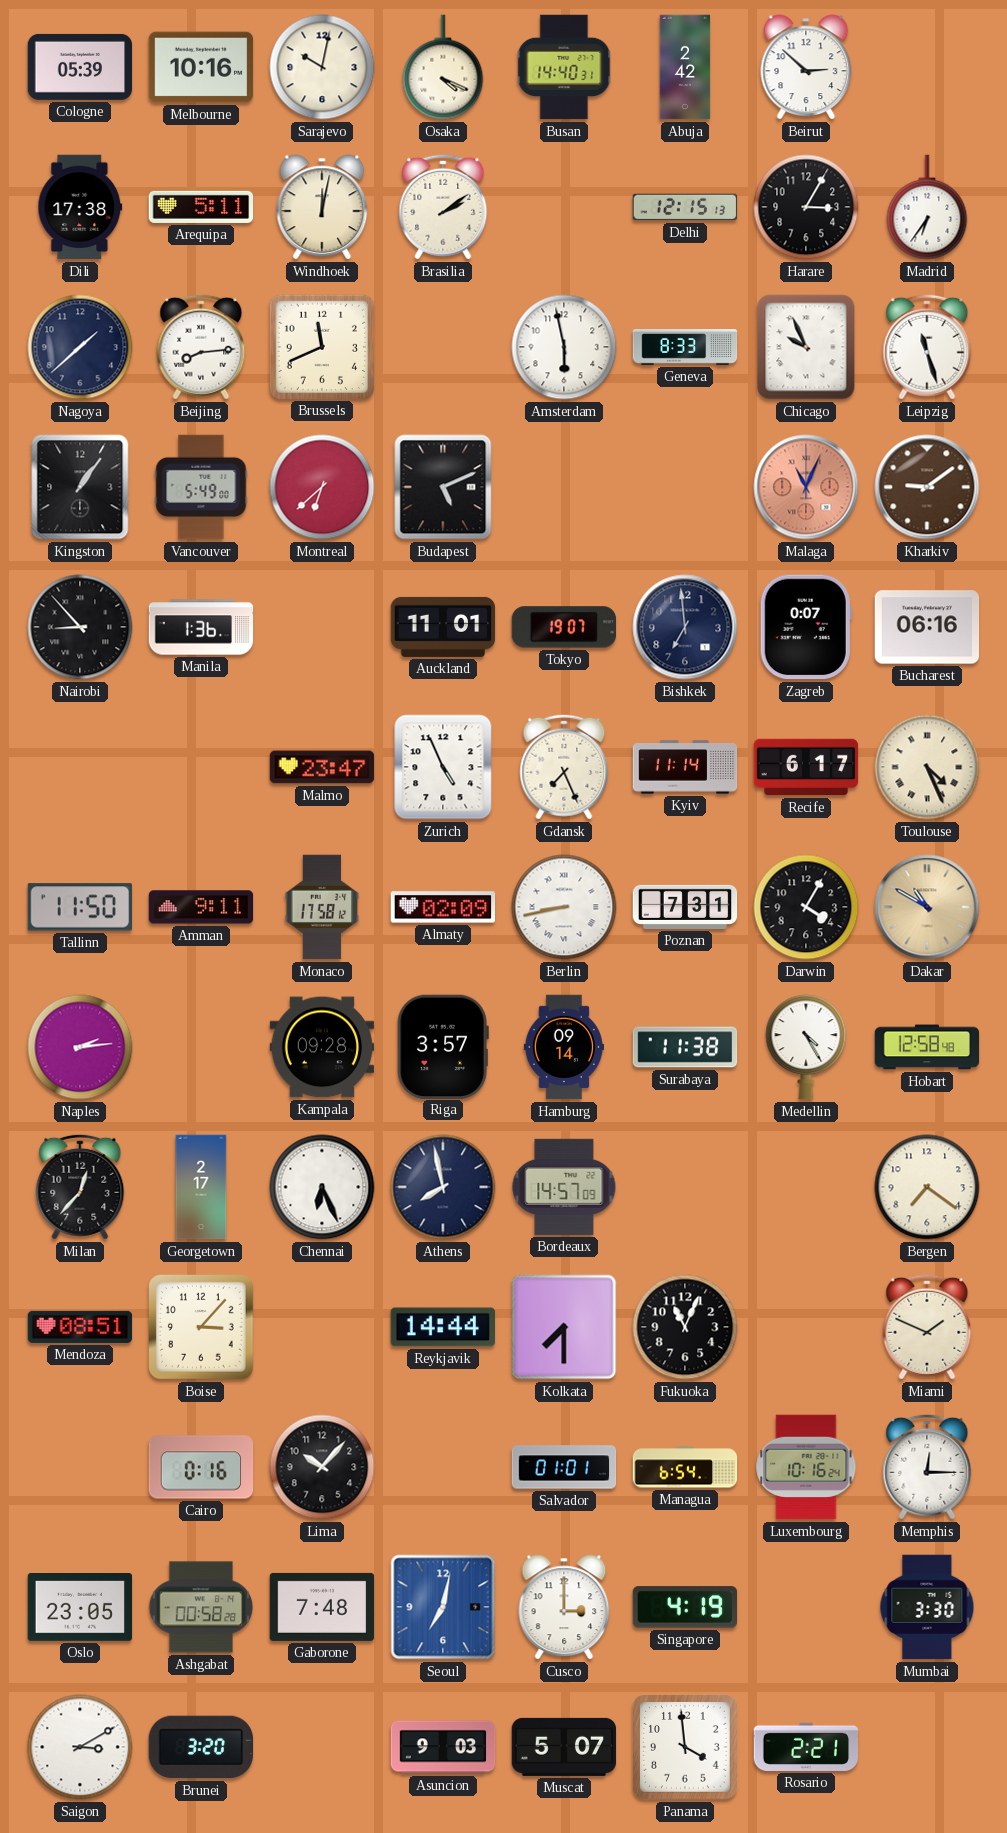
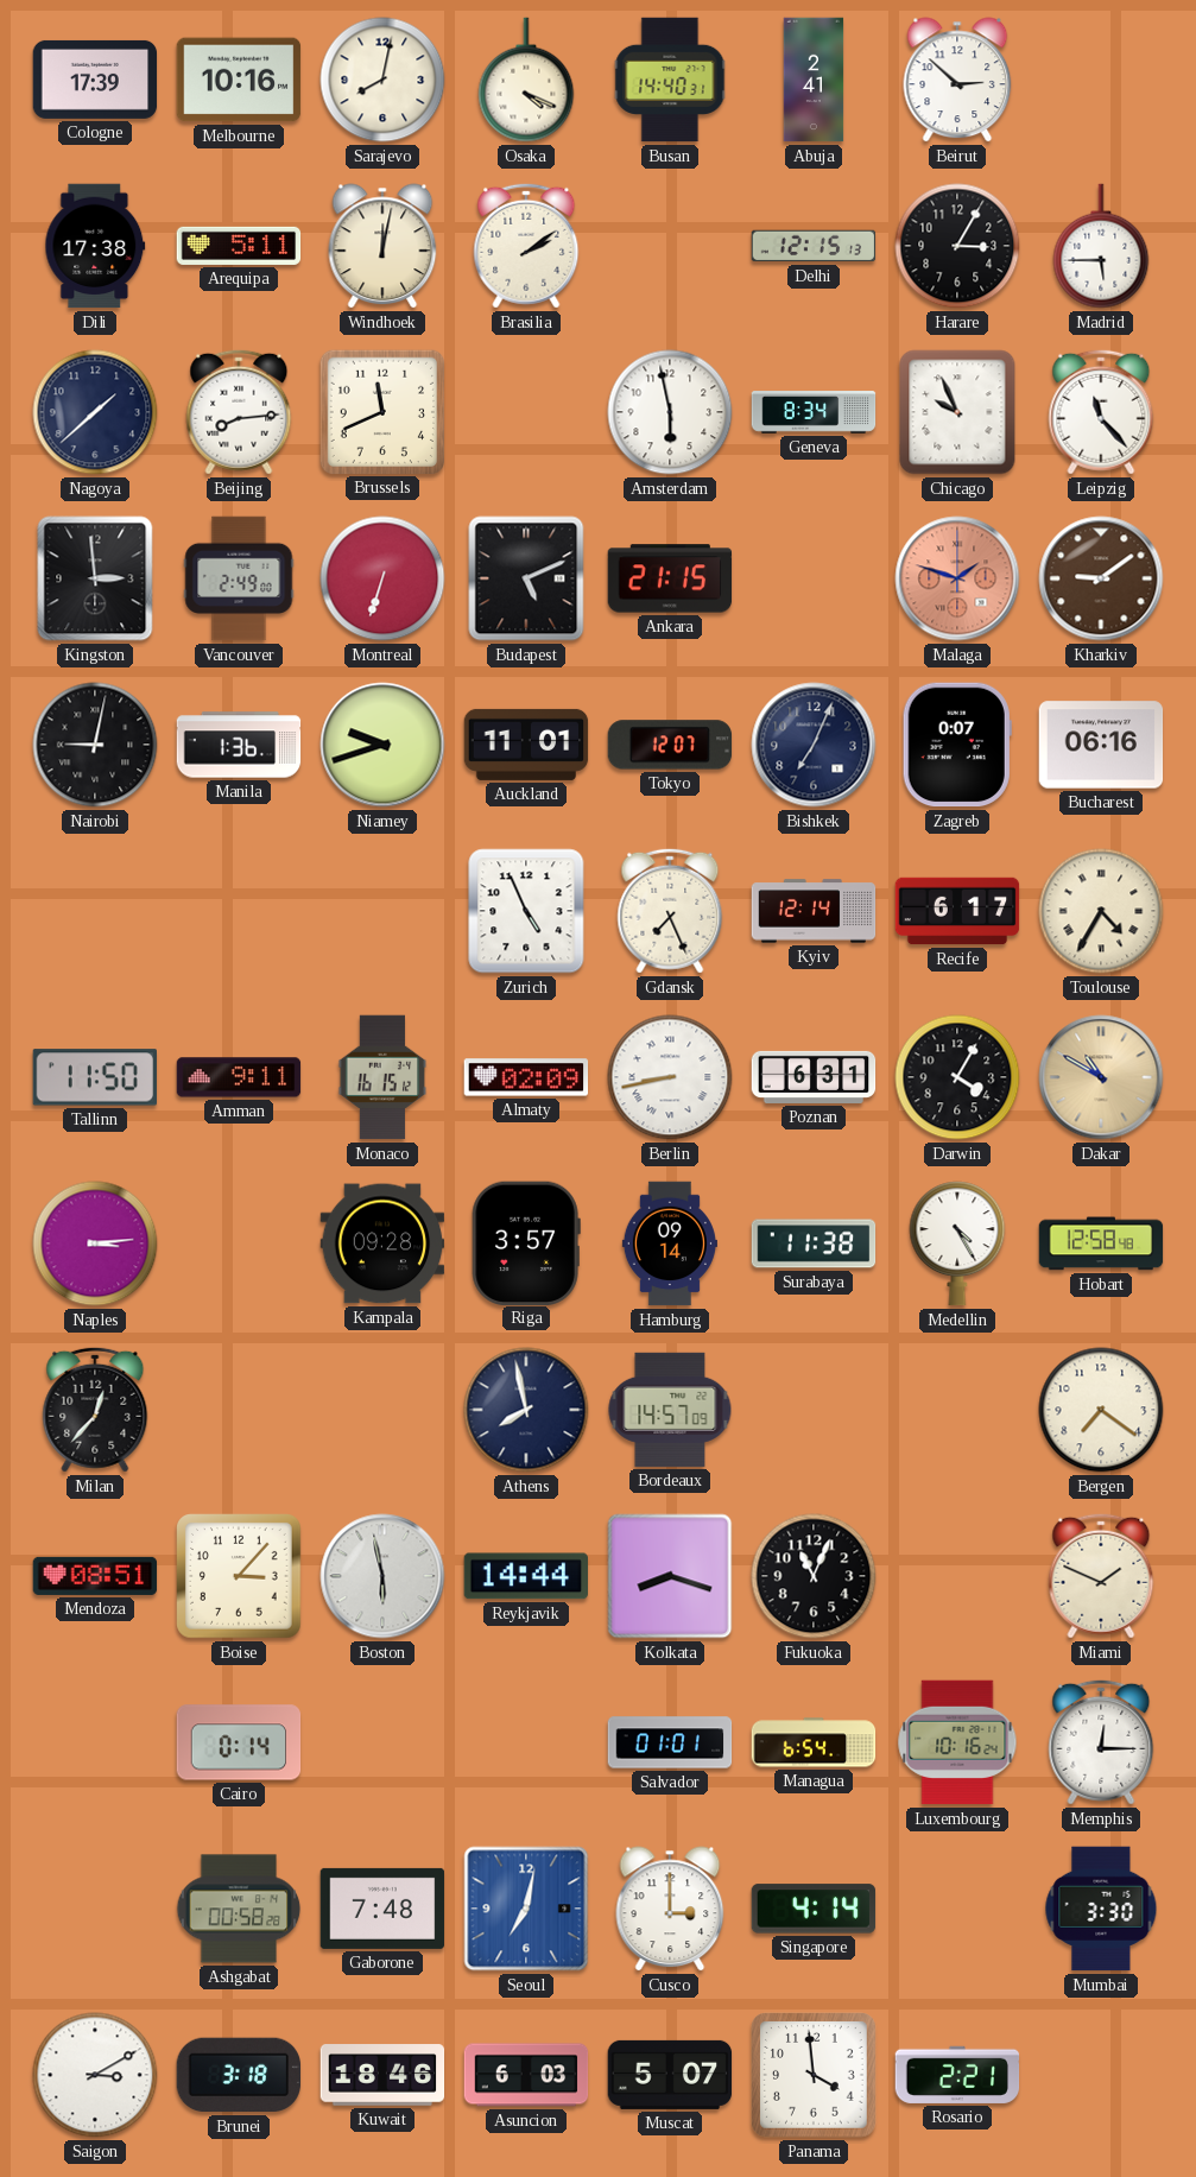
Cologne: 05:39 -> 17:39 (95, 80)
Sarajevo: 10:02 -> 8:02 (382, 80)
Abuja: 2:42 -> 2:41 (814, 80)
Madrid: 6:36 -> 5:45 (1101, 246)
Geneva: 8:33 -> 8:34 (814, 412)
Leipzig: 11:27 -> 11:23 (1101, 412)
Kingston: 1:06 -> 2:59 (95, 578)
Vancouver: 5:49 -> 2:49 (239, 578)
Montreal: 6:38 -> 6:33 (382, 578)
Ankara: none -> 21:15 (670, 578)
Malaga: 11:04 -> 1:48 (957, 578)
Nairobi: 8:53 -> 9:02 (95, 745)
Niamey: none -> 9:42 (382, 745)
Tokyo: 19:07 -> 12:07 (670, 745)
Bishkek: 6:59 -> 7:04 (814, 745)
Malmo: 23:47 -> none (322, 767)
Kyiv: 11:14 -> 12:14 (814, 911)
Toulouse: 4:26 -> 4:35 (1101, 911)
Monaco: 17:58 -> 16:15 (382, 1077)
Poznan: 7:31 -> 6:31 (814, 1077)
Naples: 2:14 -> 3:14 (95, 1243)
Georgetown: 2:17 -> none (201, 1187)
Chennai: 6:26 -> none (322, 1187)
Boston: none -> 5:58 (382, 1576)
Kolkata: 7:30 -> 8:18 (670, 1576)
Cairo: 0:16 -> 0:14 (239, 1742)
Lima: 10:07 -> none (322, 1467)
Oslo: 23:05 -> none (80, 1608)
Singapore: 4:19 -> 4:14 (814, 1909)
Brunei: 3:20 -> 3:18 (239, 2075)
Kuwait: none -> 18:46 (382, 2075)
Asuncion: 9:03 -> 6:03 (526, 2075)
